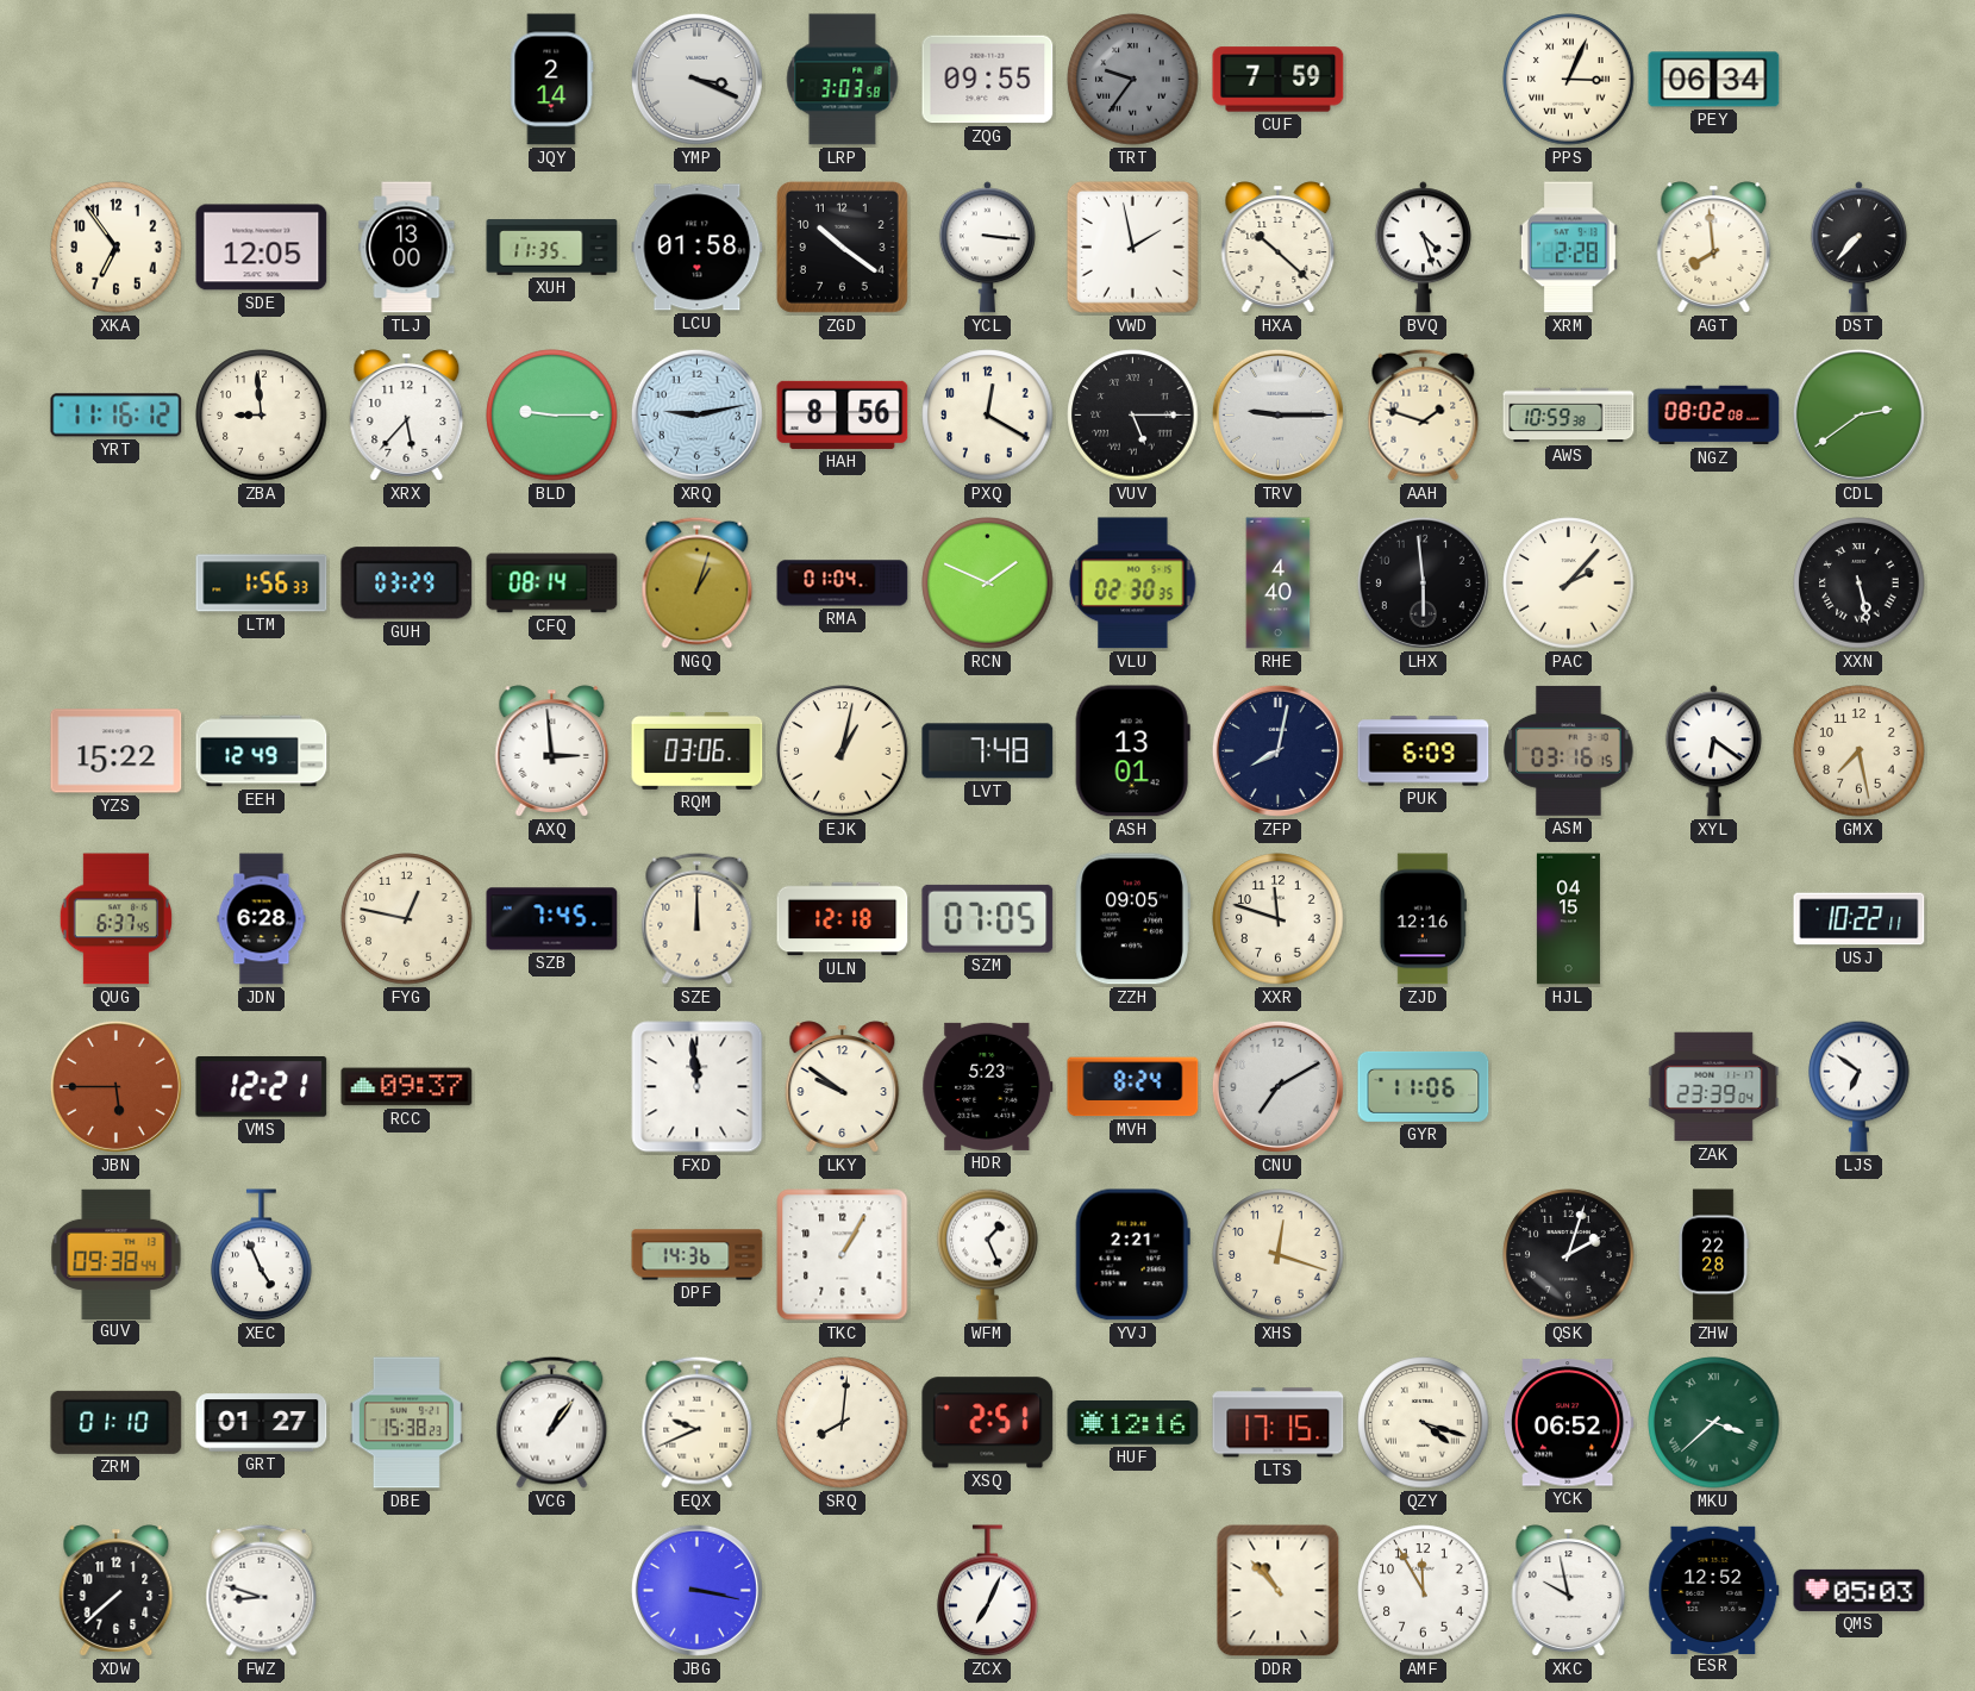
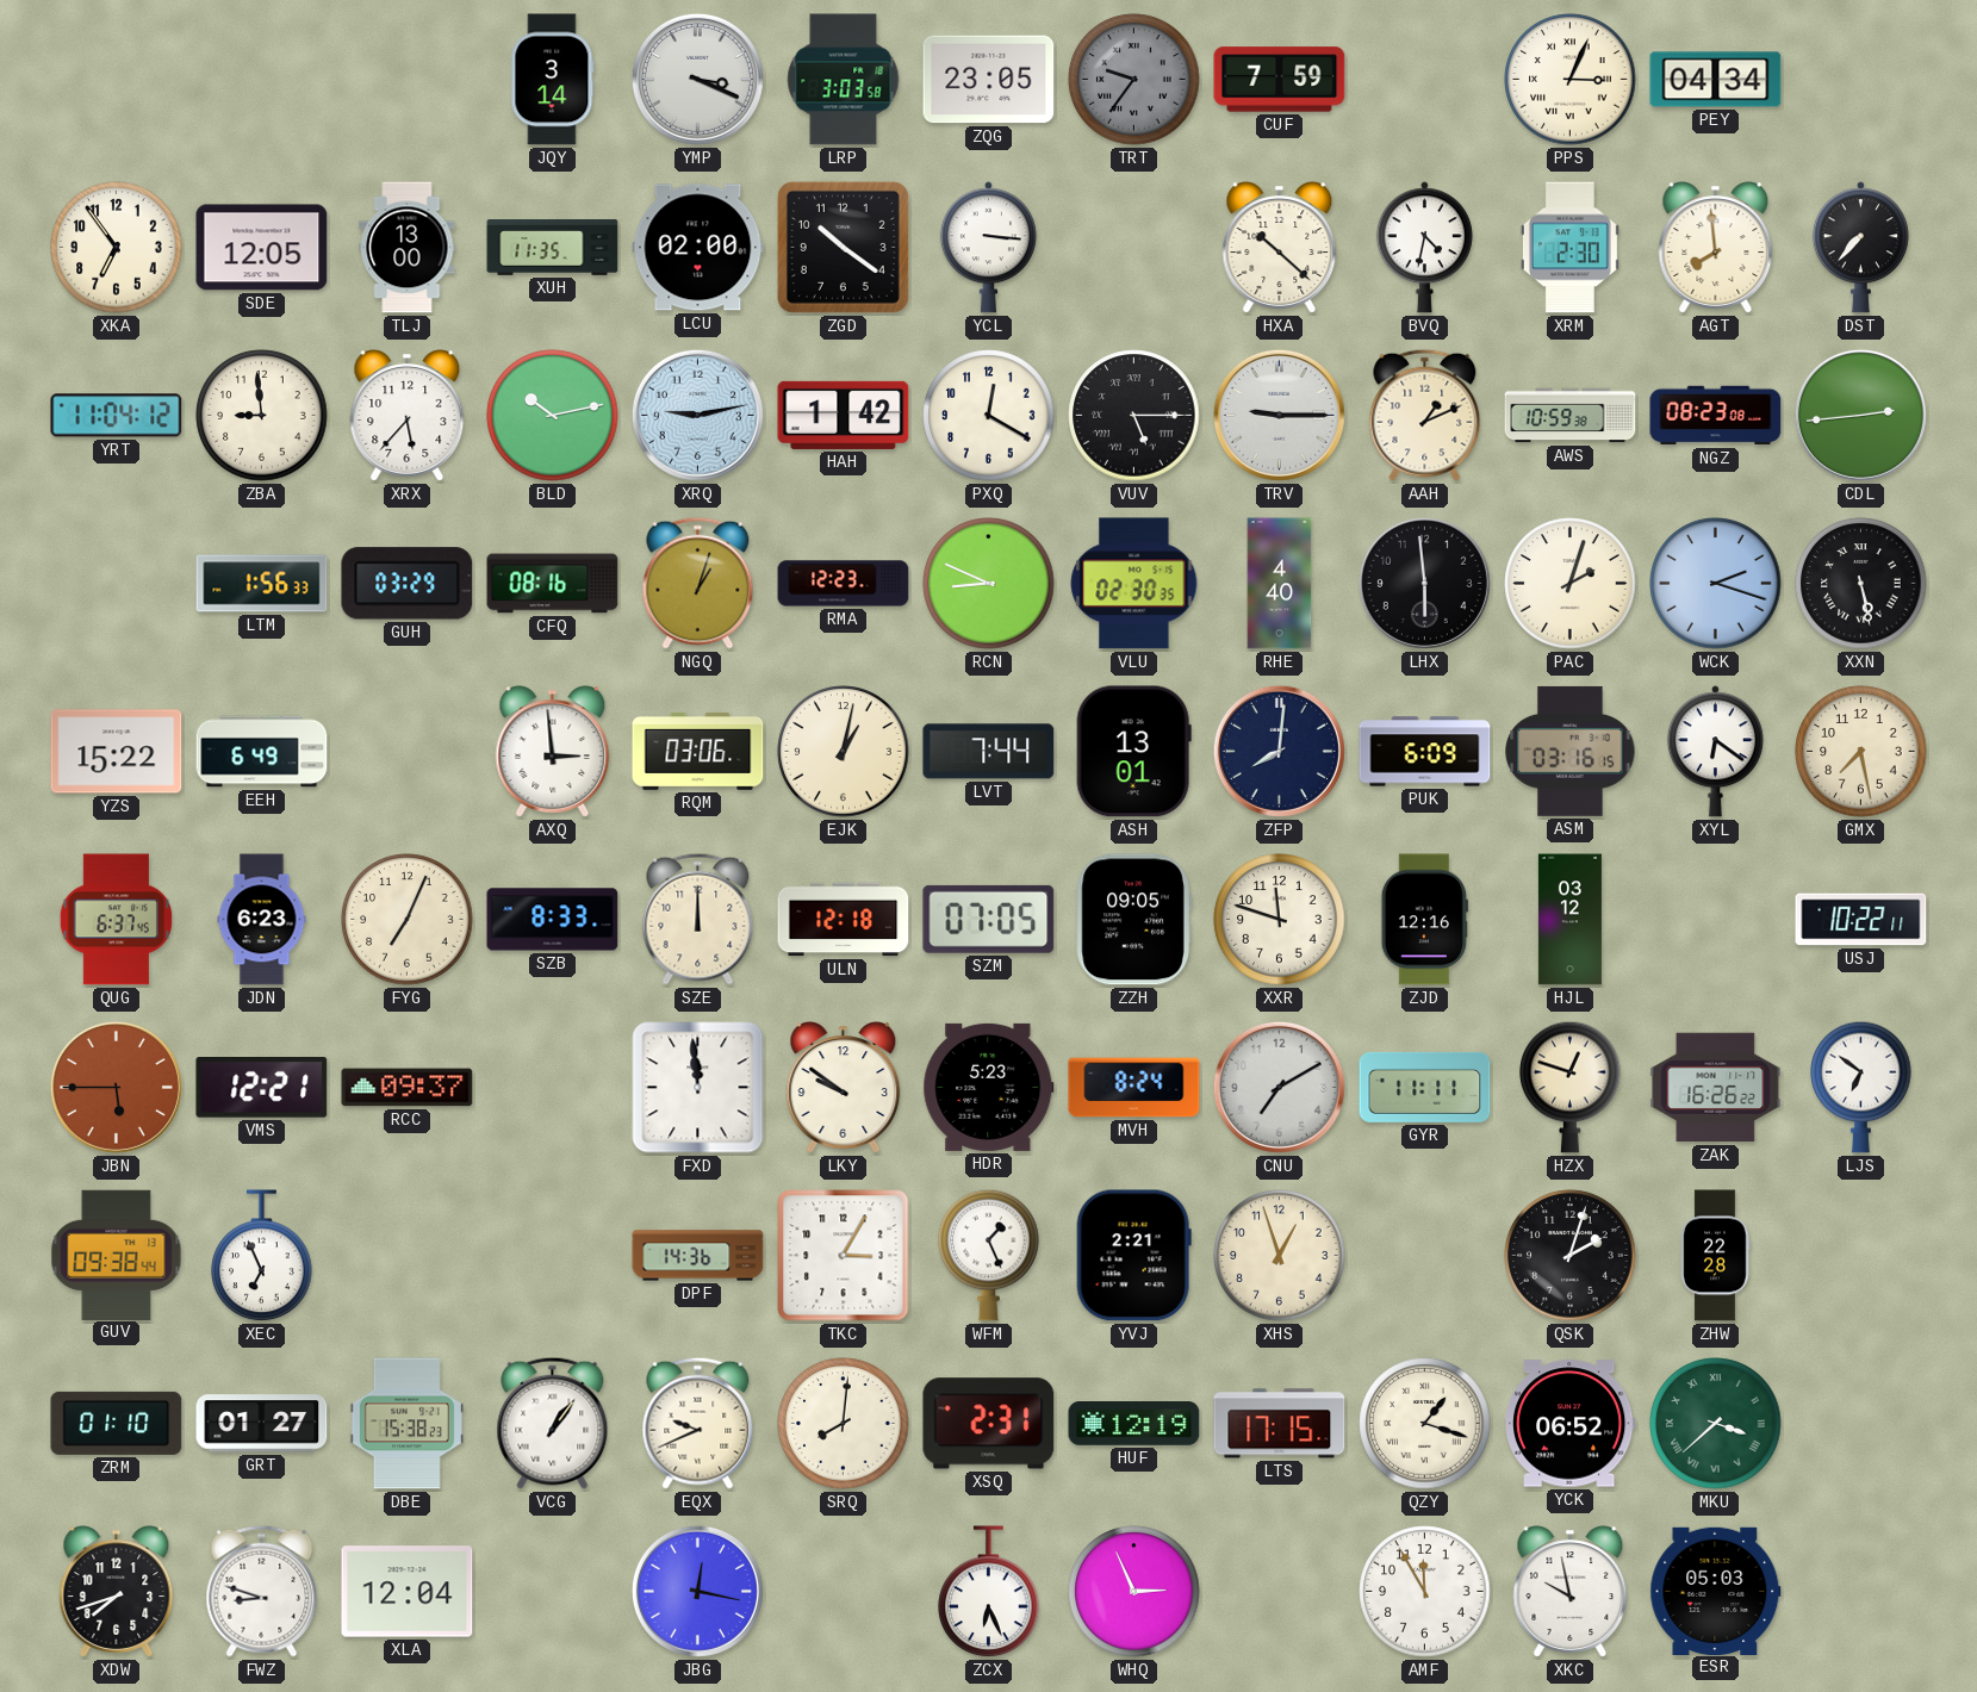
JQY: 2:14 -> 3:14 (553, 80)
ZQG: 09:55 -> 23:05 (989, 80)
PEY: 06:34 -> 04:34 (1716, 80)
LCU: 01:58 -> 02:00 (698, 248)
VWD: 1:58 -> none (1132, 247)
BVQ: 4:27 -> 4:32 (1424, 248)
XRM: 2:28 -> 2:30 (1569, 248)
YRT: 11:16 -> 11:04 (117, 416)
BLD: 9:15 -> 10:13 (553, 416)
HAH: 8:56 -> 1:42 (844, 415)
AAH: 1:48 -> 1:11 (1425, 415)
NGZ: 08:02 -> 08:23 (1716, 416)
CDL: 2:39 -> 2:44 (1860, 415)
CFQ: 08:14 -> 08:16 (553, 584)
RMA: 01:04 -> 12:23 (844, 584)
RCN: 1:49 -> 8:49 (989, 584)
PAC: 2:07 -> 2:03 (1571, 584)
WCK: none -> 2:18 (1716, 584)
EEH: 12:49 -> 6:49 (262, 752)
LVT: 7:48 -> 7:44 (989, 752)
ZFP: 8:02 -> 8:01 (1279, 751)
JDN: 6:28 -> 6:23 (262, 920)
FYG: 12:47 -> 7:04 (408, 920)
SZB: 7:45 -> 8:33 (553, 920)
HJL: 04:15 -> 03:12 (1569, 920)
GYR: 11:06 -> 11:11 (1425, 1087)
HZX: none -> 12:48 (1571, 1087)
ZAK: 23:39 -> 16:26 (1716, 1088)
XEC: 4:56 -> 6:56 (262, 1256)
TKC: 1:05 -> 3:05 (844, 1256)
XHS: 12:18 -> 12:57 (1280, 1256)
XSQ: 2:51 -> 2:31 (989, 1424)
HUF: 12:16 -> 12:19 (1134, 1424)
QZY: 4:18 -> 1:18 (1425, 1424)
XDW: 7:38 -> 7:42 (117, 1592)
XLA: none -> 12:04 (408, 1592)
JBG: 3:17 -> 12:17 (697, 1591)
ZCX: 7:04 -> 6:26 (989, 1592)
WHQ: none -> 2:56 (1134, 1592)
DDR: 10:53 -> none (1279, 1591)
ESR: 12:52 -> 05:03 (1716, 1591)
QMS: 05:03 -> none (1860, 1590)
